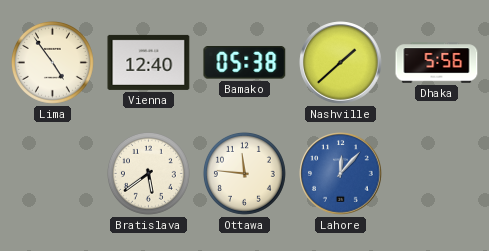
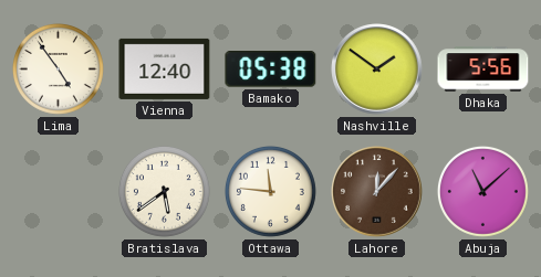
Nashville: 1:38 -> 1:51 (377, 70)
Lahore dial: blue -> brown (377, 192)
Abuja: none -> 11:08 (482, 191)
